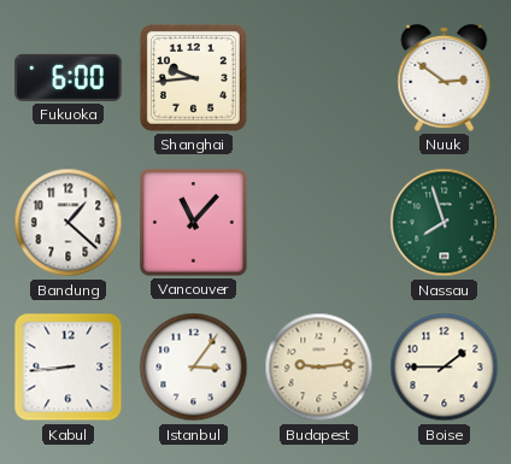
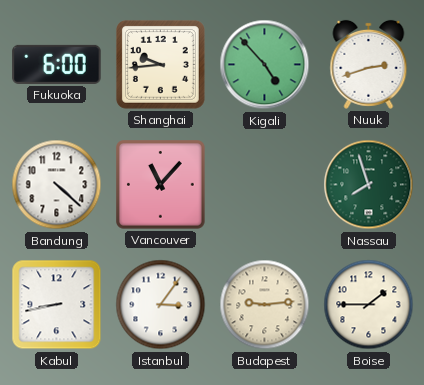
Kigali: none -> 4:53 (265, 65)
Nuuk: 2:51 -> 2:42 (369, 64)
Bandung: 1:22 -> 4:22 (57, 185)
Kabul: 8:44 -> 8:43 (57, 305)
